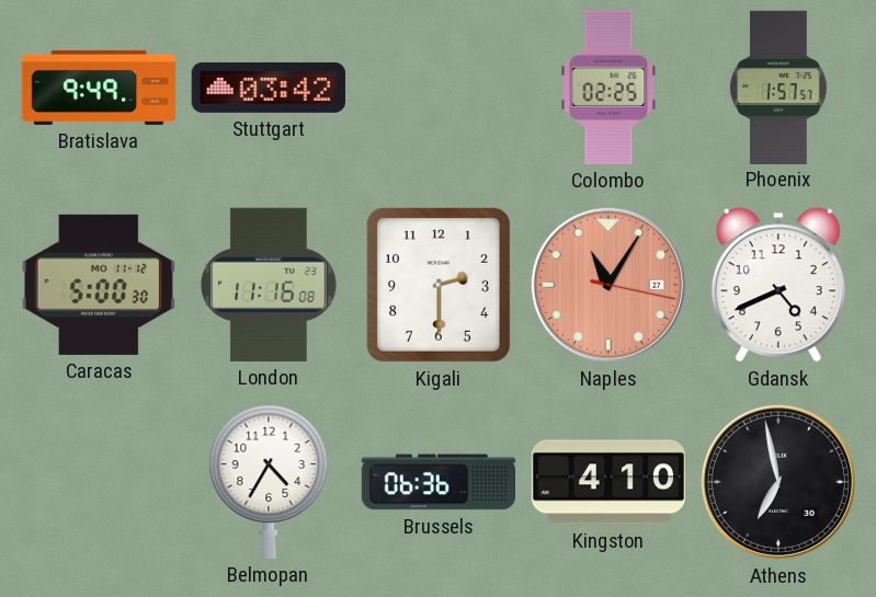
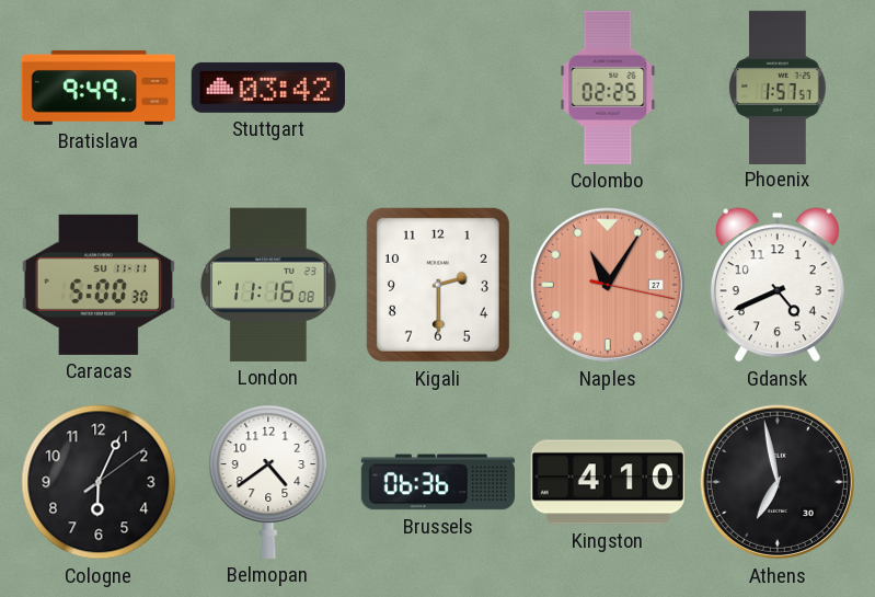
Caracas date: MO 11-12 -> SU 11-11 (99, 285)
Cologne: none -> 6:04 (99, 482)
Belmopan: 4:35 -> 4:39 (268, 482)
